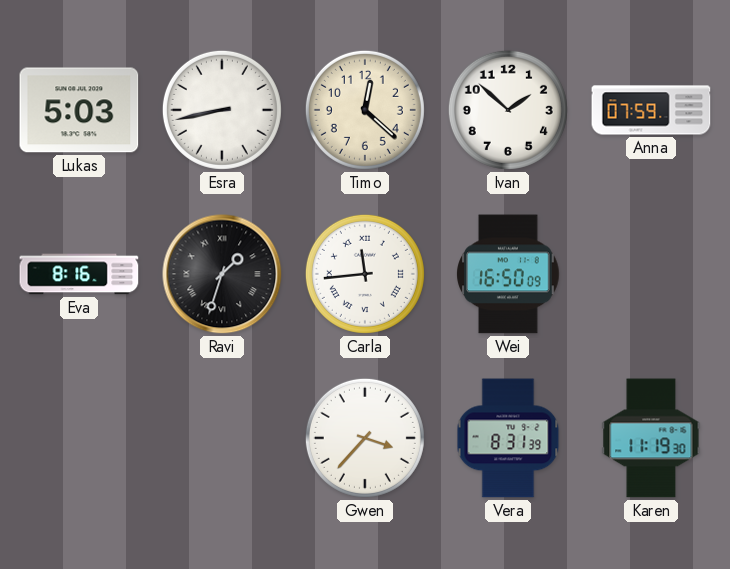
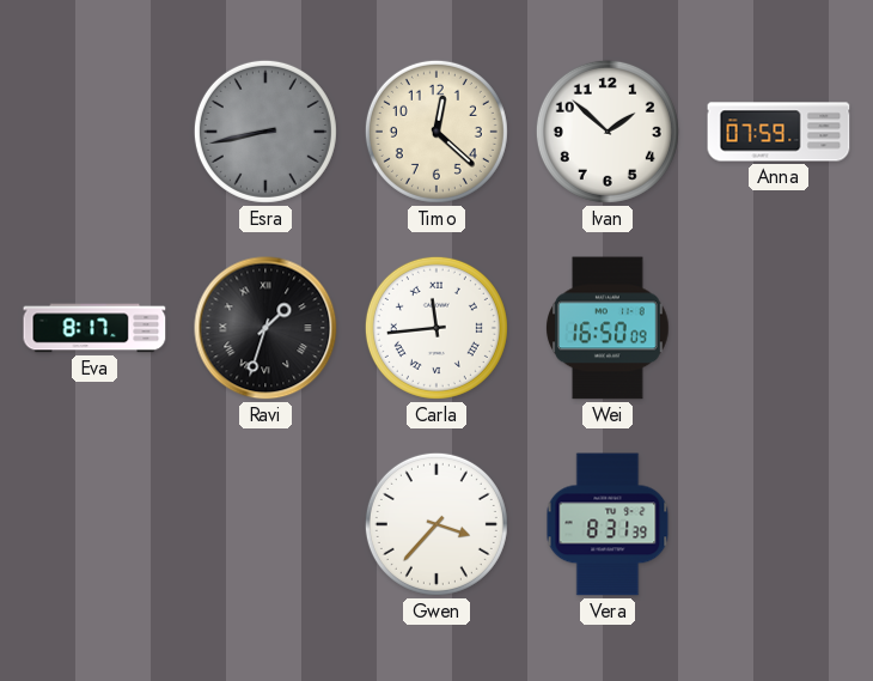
Lukas: 5:03 -> none (79, 110)
Esra dial: white -> grey (265, 132)
Eva: 8:16 -> 8:17 (94, 328)
Karen: 11:19 -> none (651, 438)
